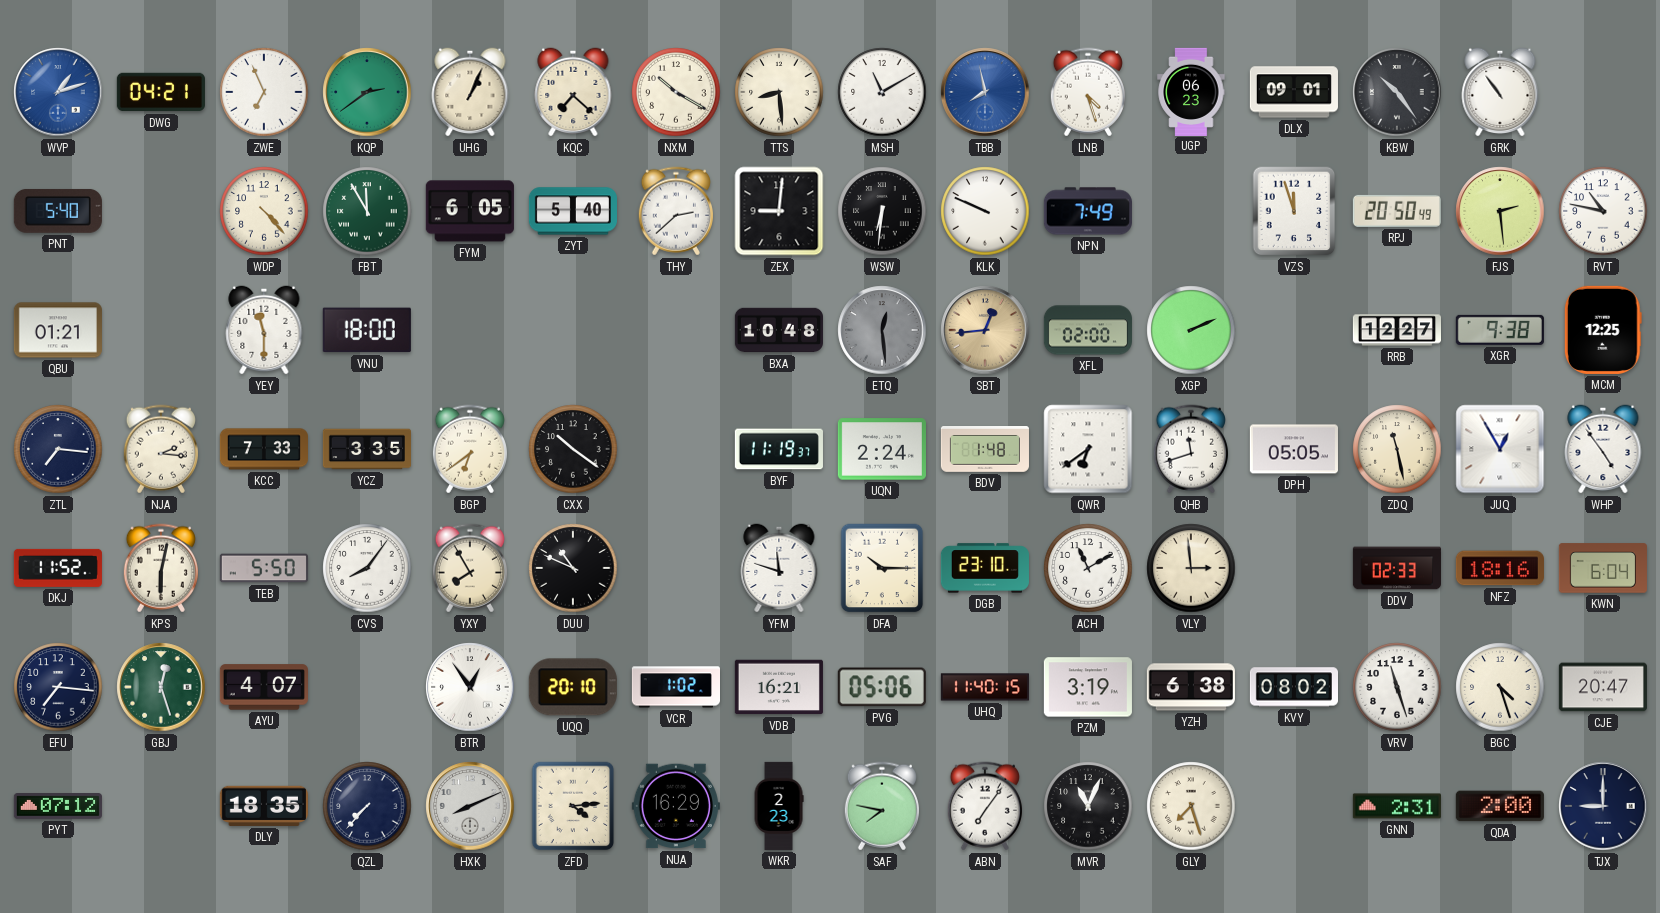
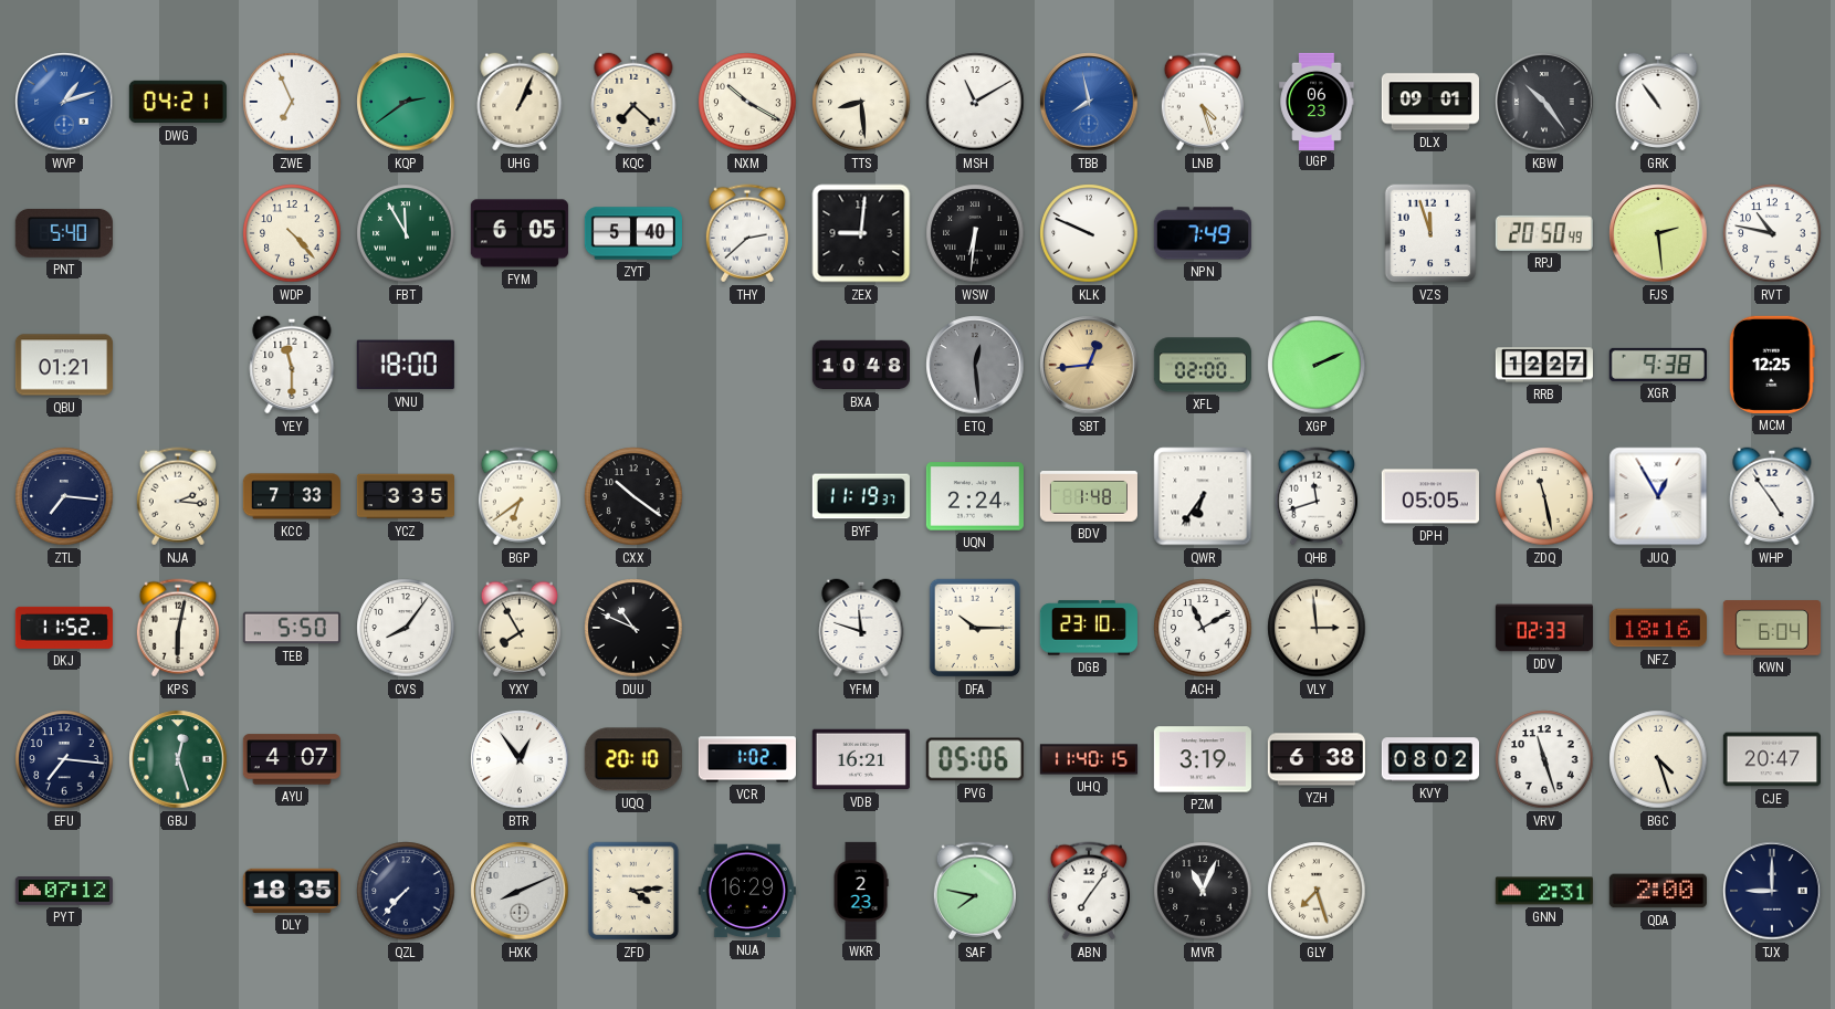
QWR: 6:39 -> 6:36 (1203, 496)
